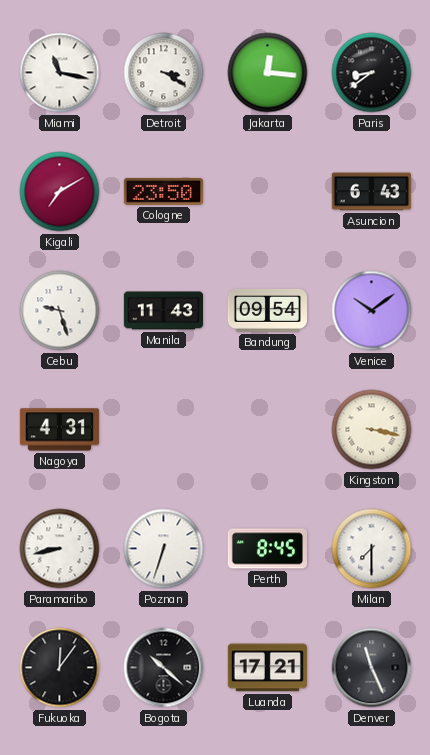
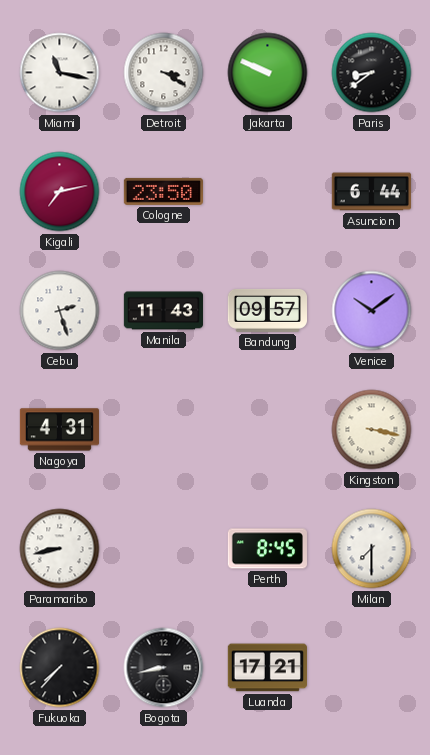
Jakarta: 12:16 -> 9:49 (268, 73)
Kigali: 7:10 -> 7:13 (60, 192)
Asuncion: 6:43 -> 6:44 (371, 192)
Cebu: 9:27 -> 2:27 (60, 311)
Bandung: 09:54 -> 09:57 (267, 310)
Poznan: 6:33 -> none (164, 549)
Fukuoka: 12:06 -> 7:37 (60, 668)
Bogota: 10:22 -> 8:43 (164, 668)
Denver: 11:26 -> none (372, 668)
